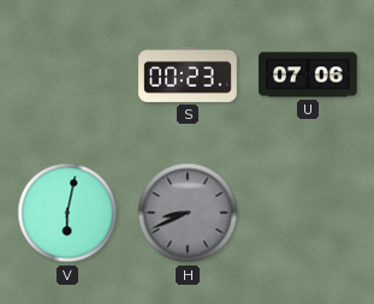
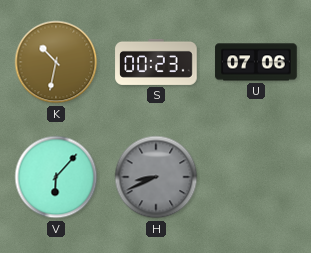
K: none -> 10:32 (56, 62)
V: 6:02 -> 6:07 (56, 177)
